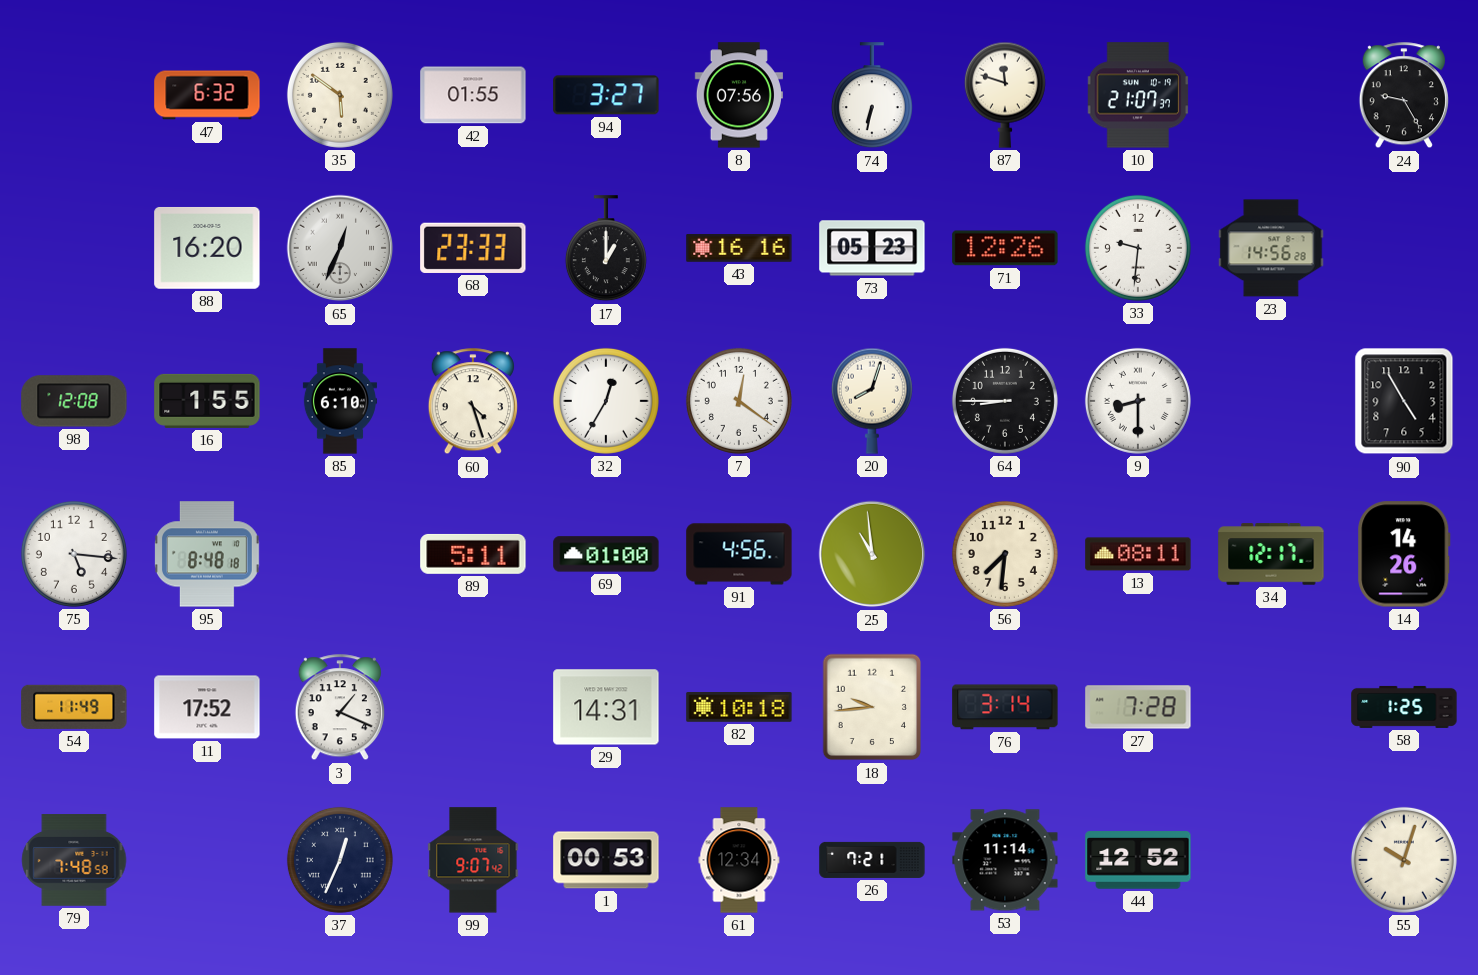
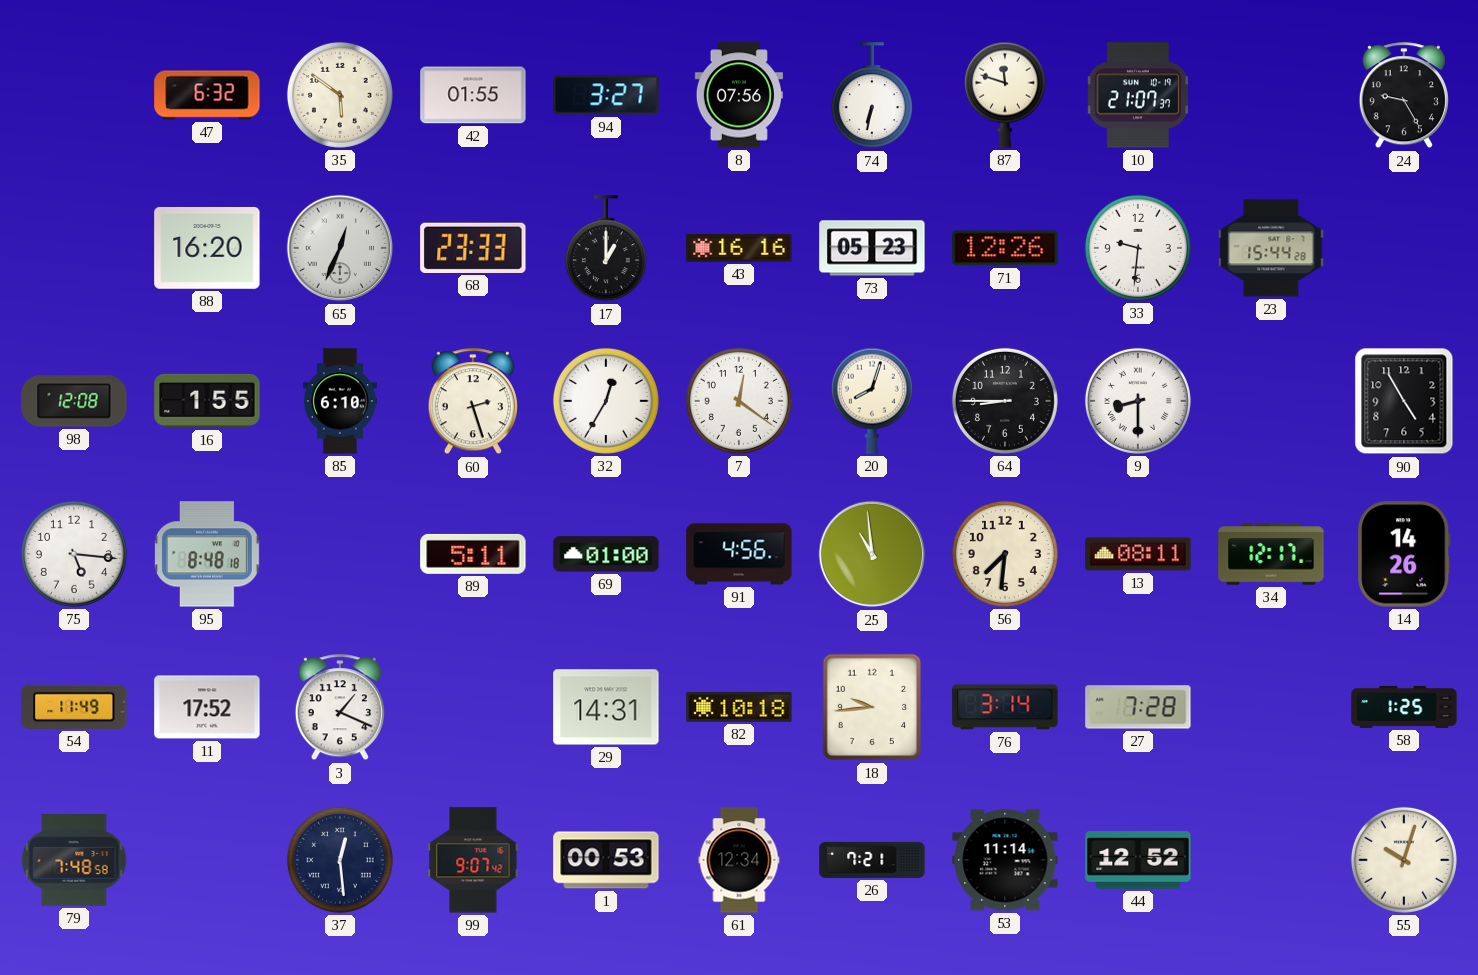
23: 14:56 -> 15:44 (1271, 248)
60: 4:27 -> 2:27 (473, 402)
37: 12:34 -> 12:29 (340, 860)
